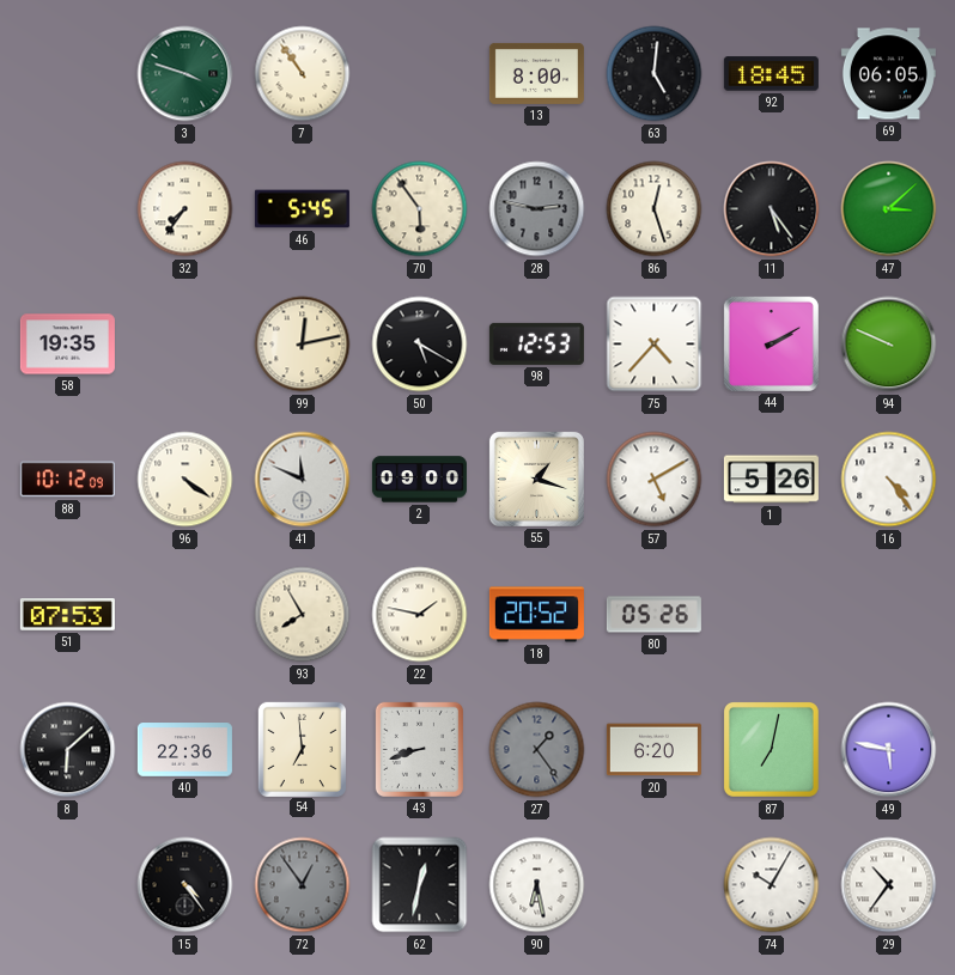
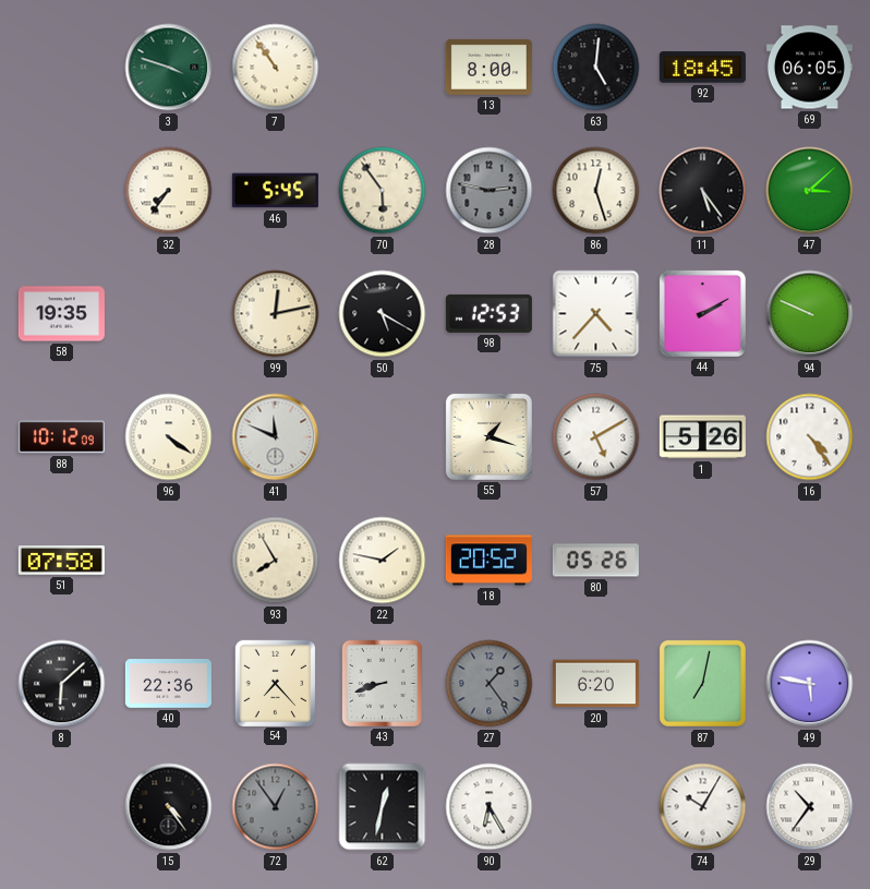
2: 09:00 -> none (419, 480)
51: 07:53 -> 07:58 (61, 561)
54: 6:59 -> 7:23 (275, 683)
90: 6:28 -> 6:25 (490, 807)
